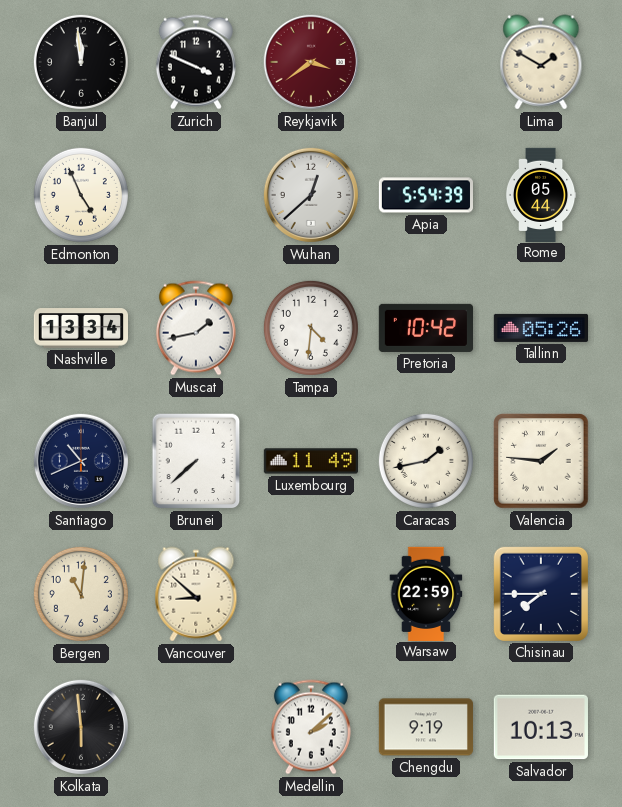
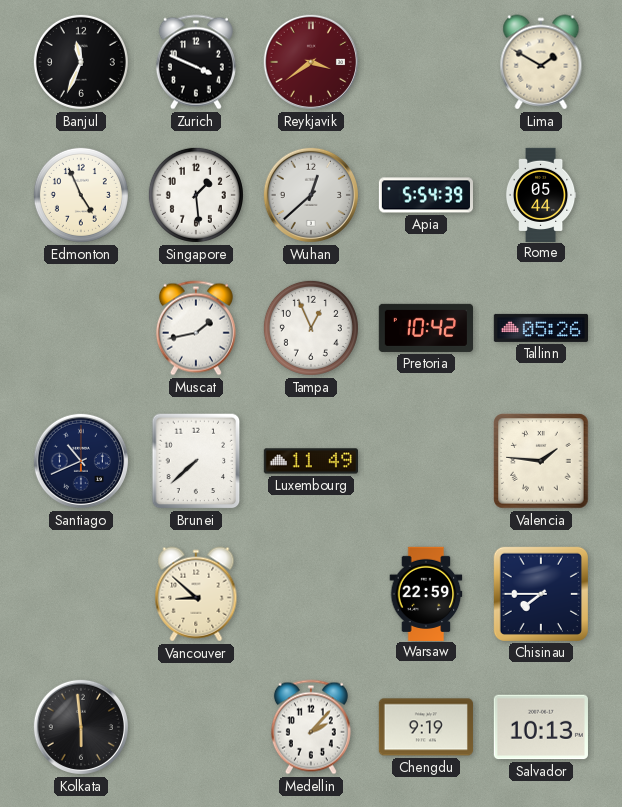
Banjul: 11:59 -> 11:34 (81, 62)
Singapore: none -> 1:29 (196, 195)
Nashville: 13:34 -> none (80, 328)
Tampa: 4:31 -> 12:56 (311, 328)
Caracas: 1:43 -> none (426, 461)
Bergen: 11:01 -> none (81, 594)
Medellin: 2:08 -> 2:07 (311, 727)
